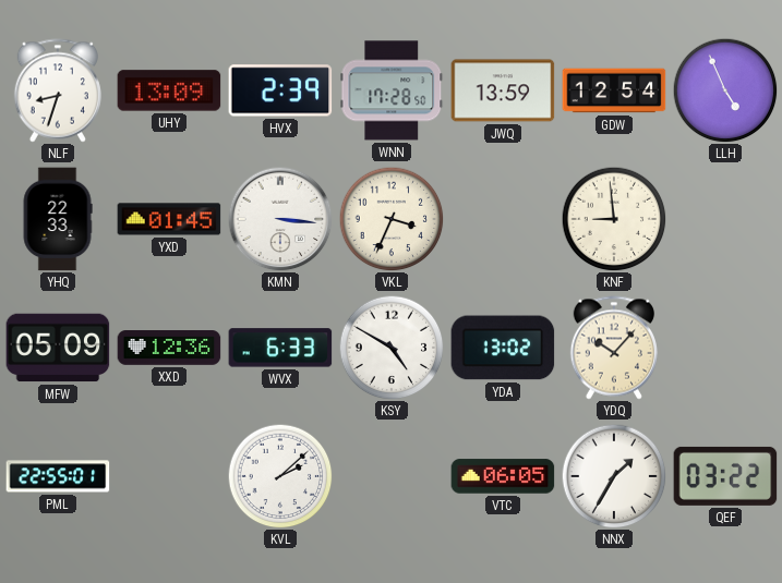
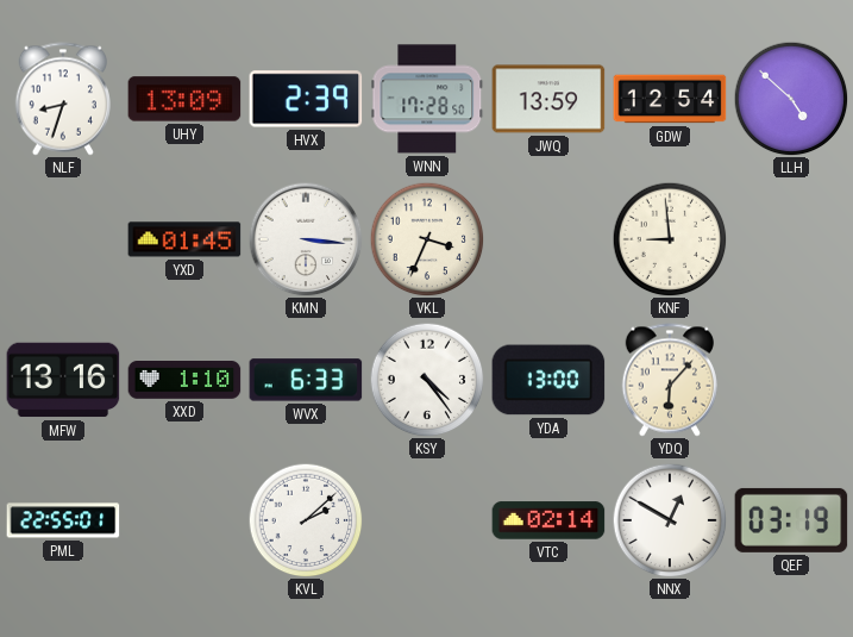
LLH: 4:56 -> 4:52 (791, 99)
YHQ: 22:33 -> none (58, 219)
MFW: 05:09 -> 13:16 (63, 380)
XXD: 12:36 -> 1:10 (184, 380)
KSY: 4:50 -> 4:24 (427, 380)
YDA: 13:02 -> 13:00 (548, 380)
YDQ: 10:07 -> 6:07 (670, 380)
VTC: 06:05 -> 02:14 (548, 520)
NNX: 1:35 -> 12:50 (670, 520)
QEF: 03:22 -> 03:19 (791, 520)
